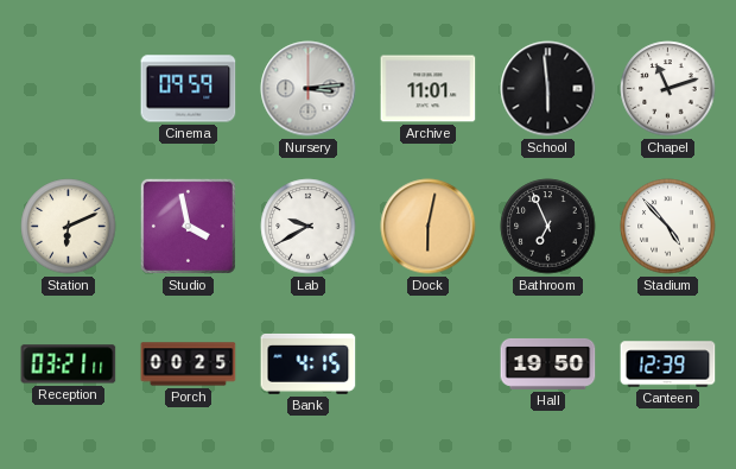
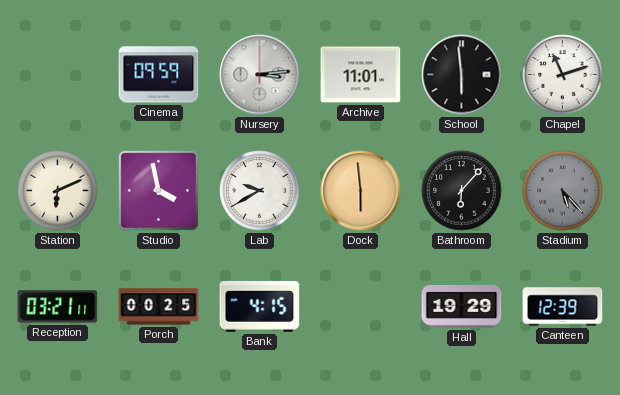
Dock: 6:02 -> 5:59 (361, 191)
Bathroom: 6:56 -> 6:07 (462, 191)
Stadium: 4:53 -> 5:23 (563, 191)
Stadium dial: white -> grey (563, 191)
Hall: 19:50 -> 19:29 (462, 306)
